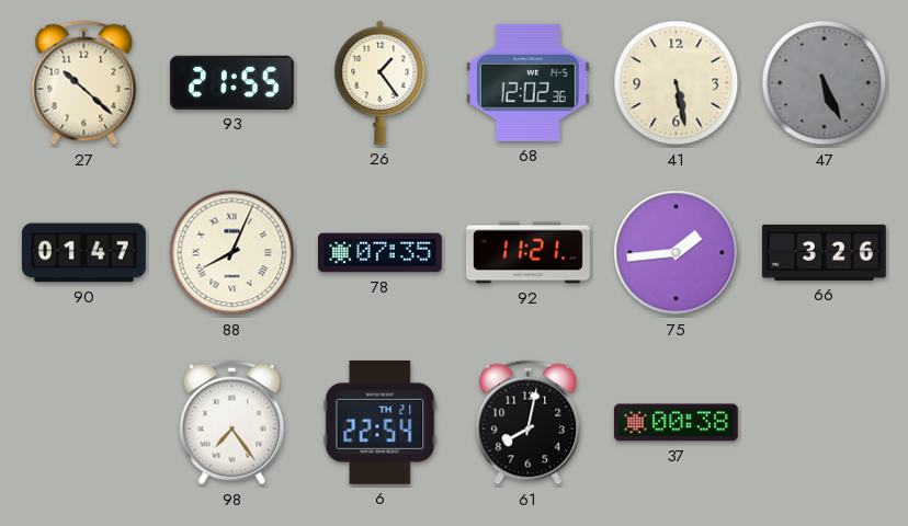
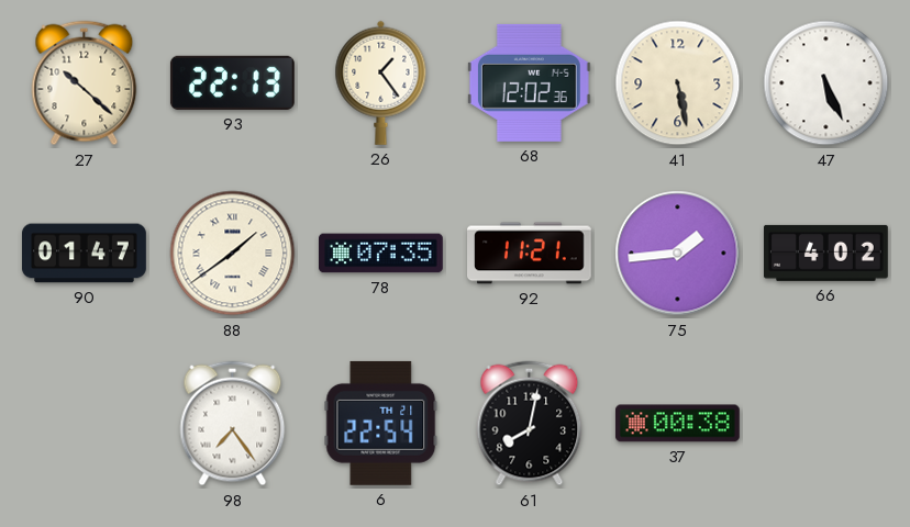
93: 21:55 -> 22:13 (232, 82)
47 dial: grey -> white (826, 83)
88: 8:04 -> 1:39 (233, 254)
66: 3:26 -> 4:02 (825, 253)
